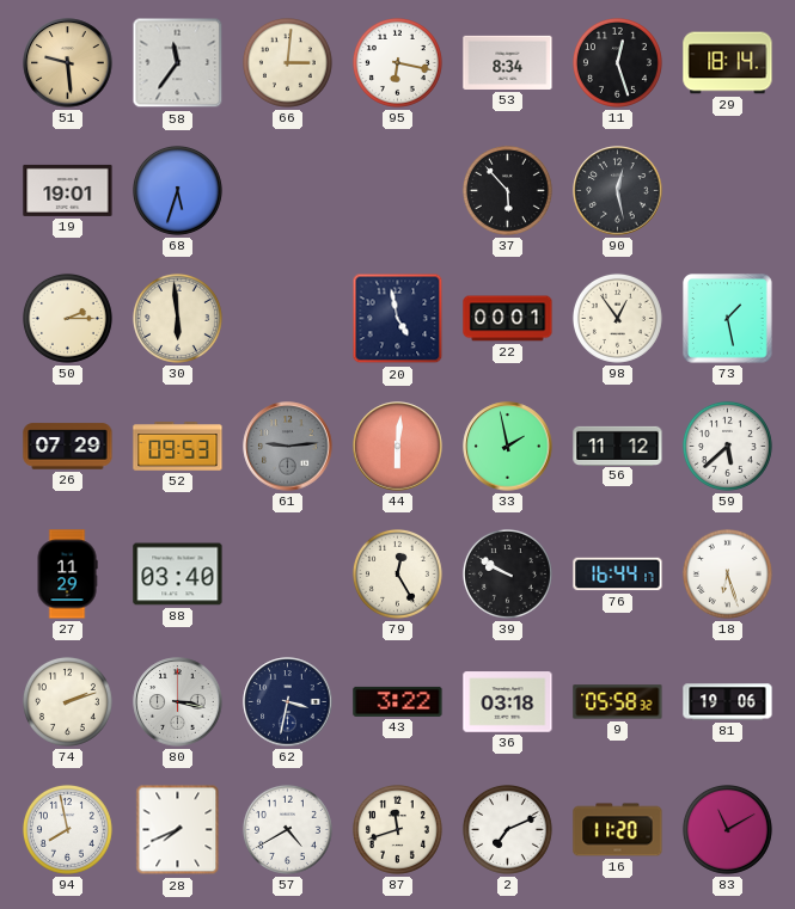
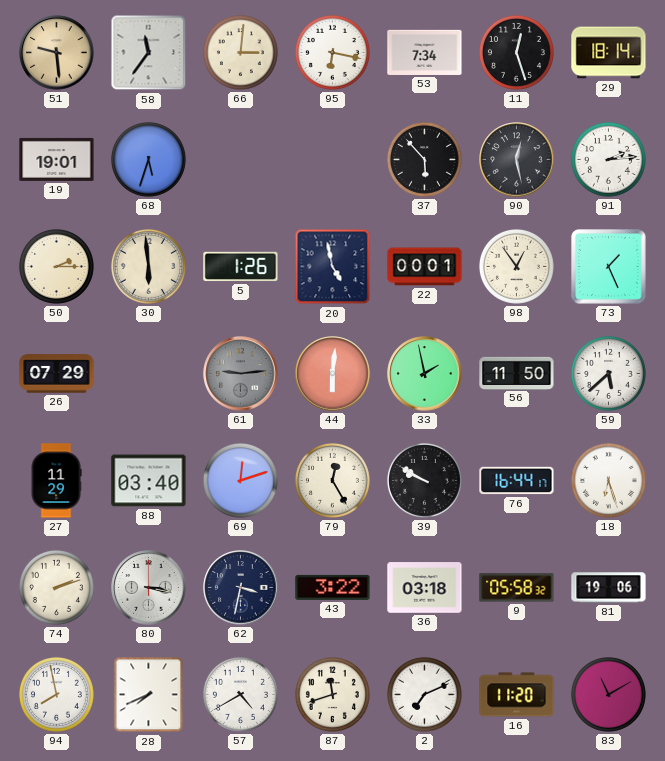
53: 8:34 -> 7:34 (425, 52)
91: none -> 2:14 (608, 159)
5: none -> 1:26 (241, 267)
73: 1:28 -> 1:26 (609, 267)
52: 09:53 -> none (178, 447)
56: 11:12 -> 11:50 (517, 373)
69: none -> 12:12 (240, 480)
